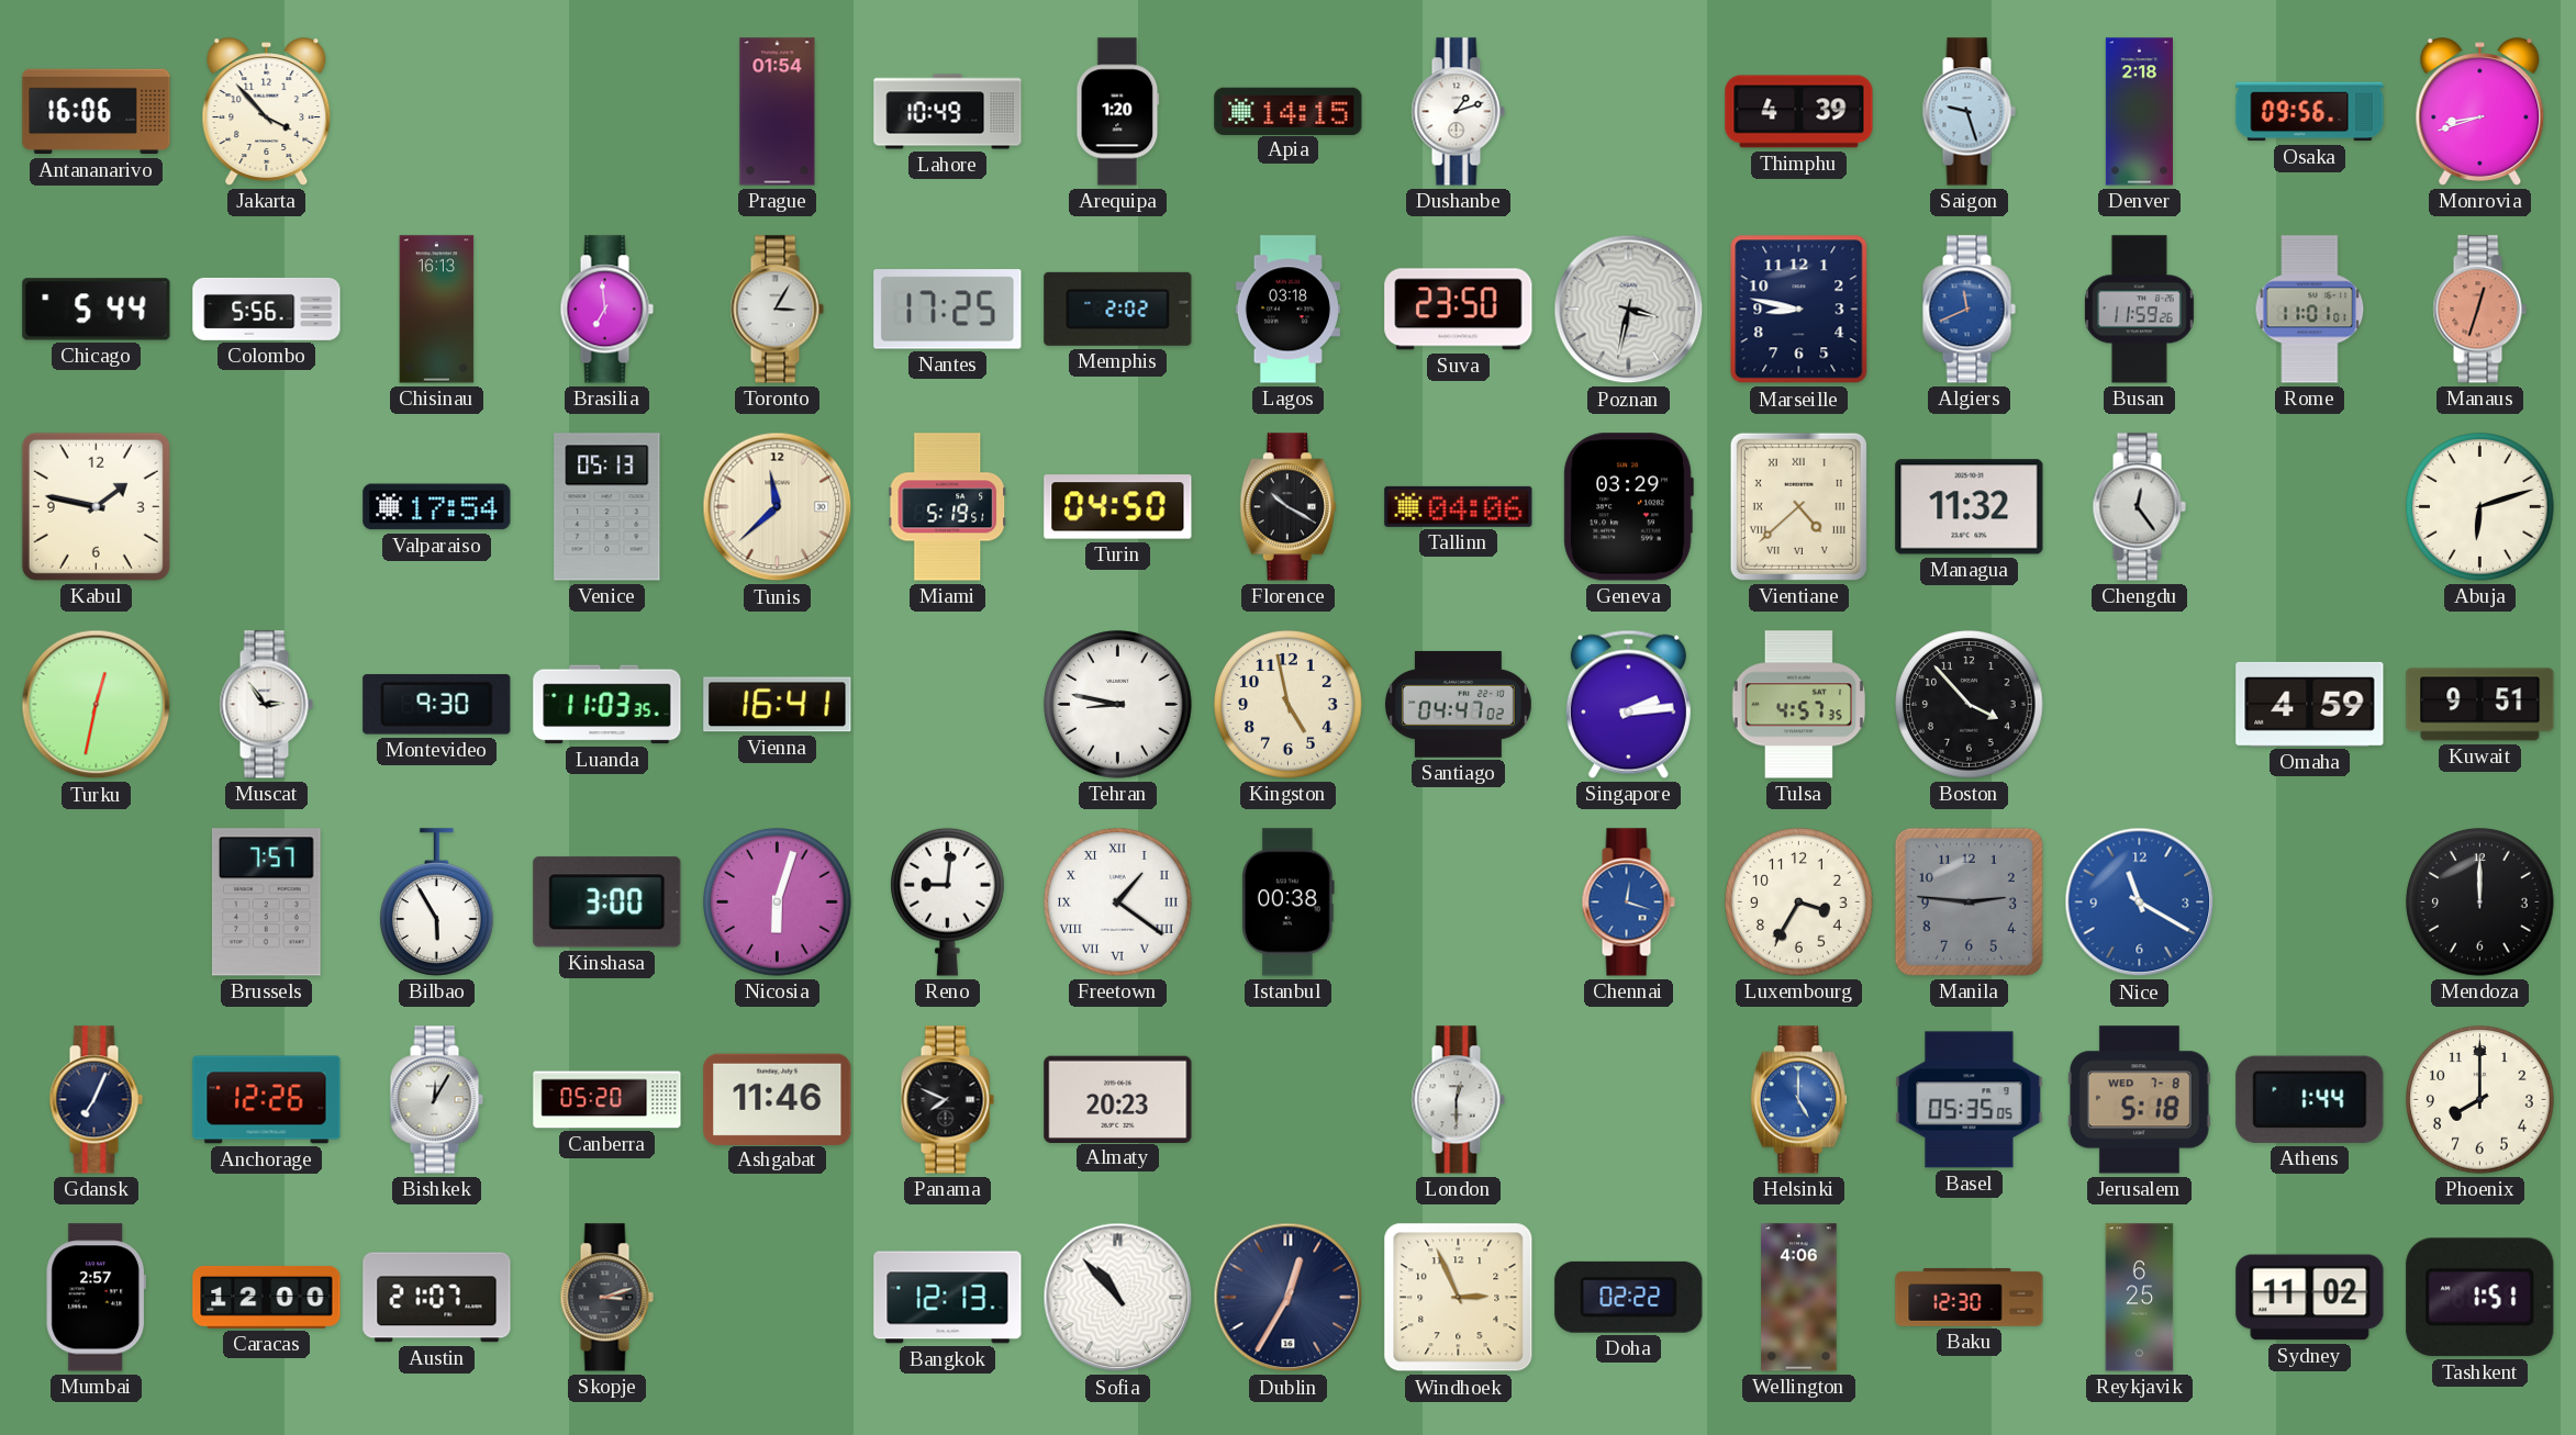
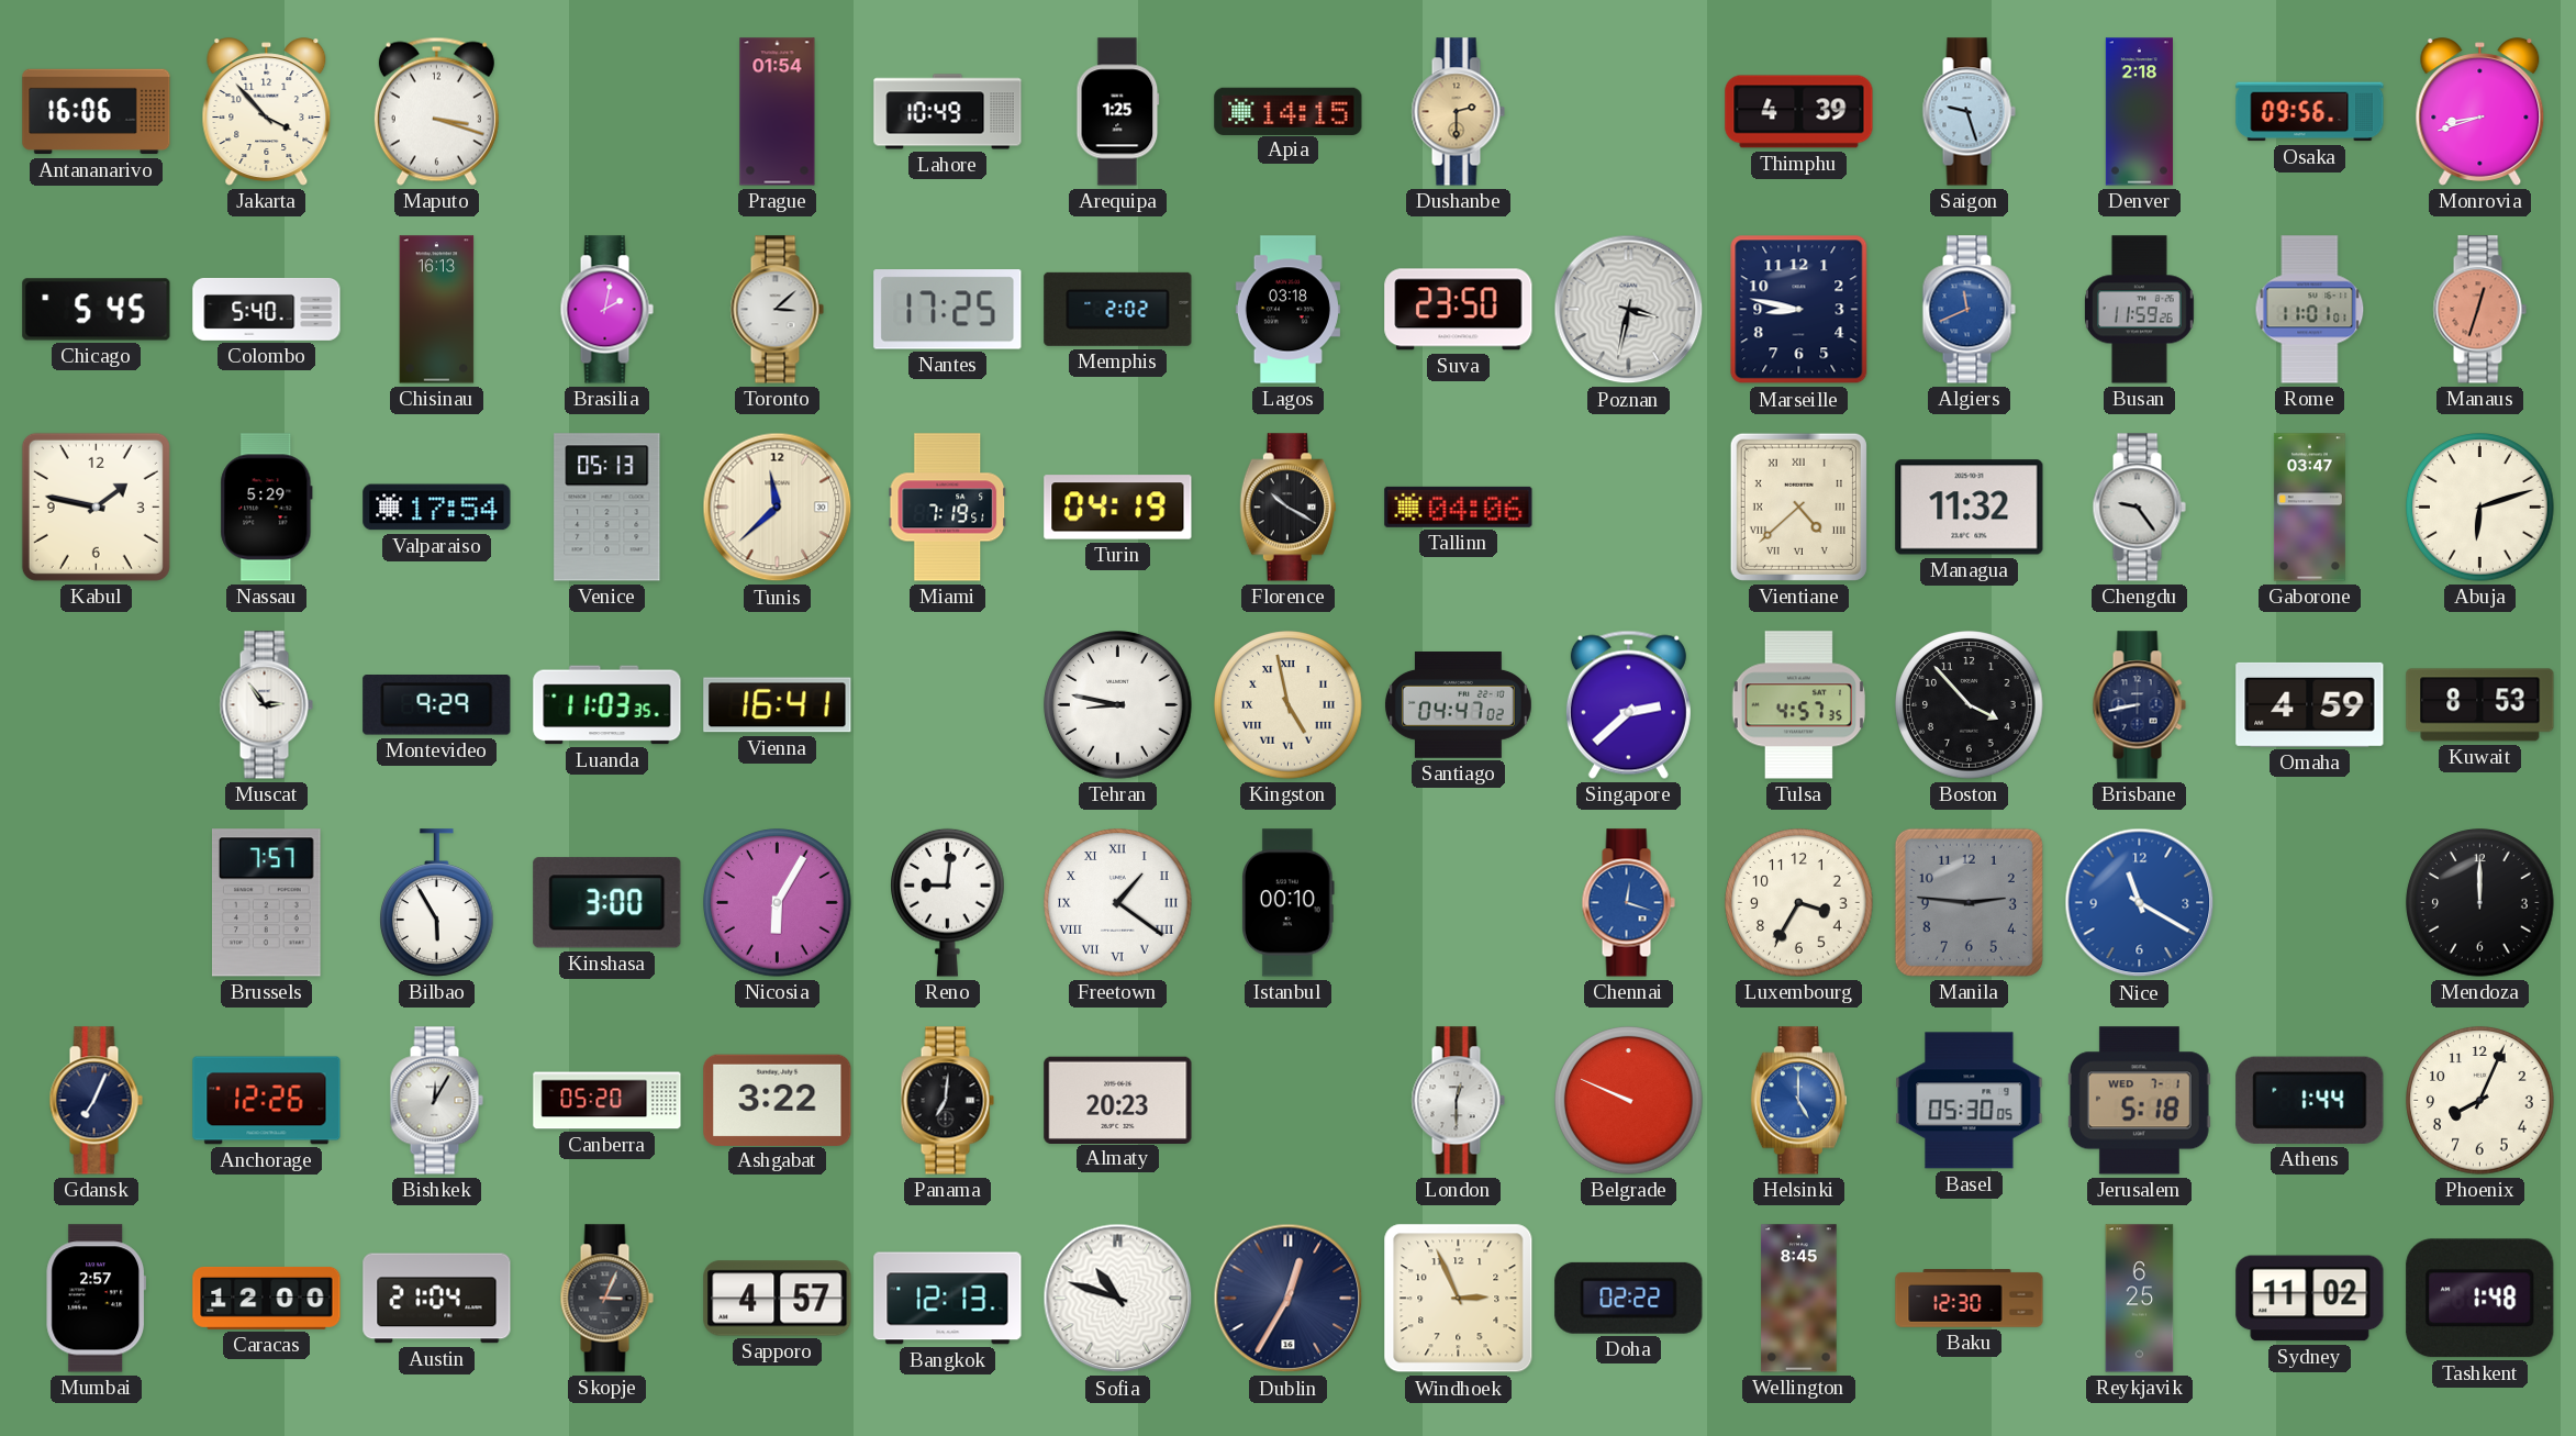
Maputo: none -> 3:18 (436, 111)
Arequipa: 1:20 -> 1:25 (1118, 112)
Dushanbe: 1:12 -> 2:30 (1458, 112)
Dushanbe dial: white -> champagne (1458, 112)
Chicago: 5:44 -> 5:45 (97, 310)
Colombo: 5:56 -> 5:40 (267, 309)
Brasilia: 6:59 -> 2:02 (606, 310)
Toronto: 3:05 -> 3:08 (777, 310)
Nassau: none -> 5:29 (267, 508)
Miami: 5:19 -> 7:19 (948, 508)
Turin: 04:50 -> 04:19 (1118, 508)
Geneva: 03:29 -> none (1628, 507)
Chengdu: 12:24 -> 9:24 (2139, 508)
Gaborone: none -> 03:47 (2309, 508)
Turku: 12:32 -> none (97, 705)
Montevideo: 9:30 -> 9:29 (437, 705)
Kingston numerals: Arabic -> Roman (1289, 705)
Singapore: 2:14 -> 2:38 (1628, 704)
Brisbane: none -> 8:43 (2139, 705)
Kuwait: 9:51 -> 8:53 (2480, 705)
Nicosia: 6:03 -> 6:05 (778, 903)
Istanbul: 00:38 -> 00:10 (1289, 903)
Ashgabat: 11:46 -> 3:22 (778, 1100)
Panama: 7:49 -> 7:01 (947, 1101)
Belgrade: none -> 9:49 (1629, 1101)
Basel: 05:35 -> 05:30 (1970, 1101)
Jerusalem date: WED 7-8 -> WED 7-1 (2139, 1101)
Phoenix: 8:00 -> 8:04 (2480, 1101)
Austin: 21:07 -> 21:04 (437, 1299)
Skopje: 3:12 -> 3:04 (606, 1299)
Sapporo: none -> 4:57 (778, 1299)
Sofia: 10:53 -> 10:48 (1118, 1299)
Wellington: 4:06 -> 8:45 (1799, 1299)
Tashkent: 1:51 -> 1:48 (2480, 1299)
